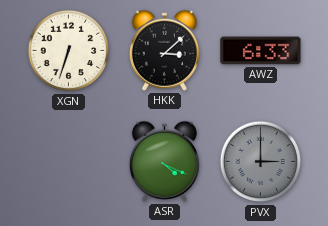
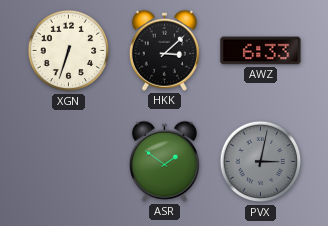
ASR: 4:19 -> 1:51 (164, 161)
PVX: 3:00 -> 3:02 (261, 162)
